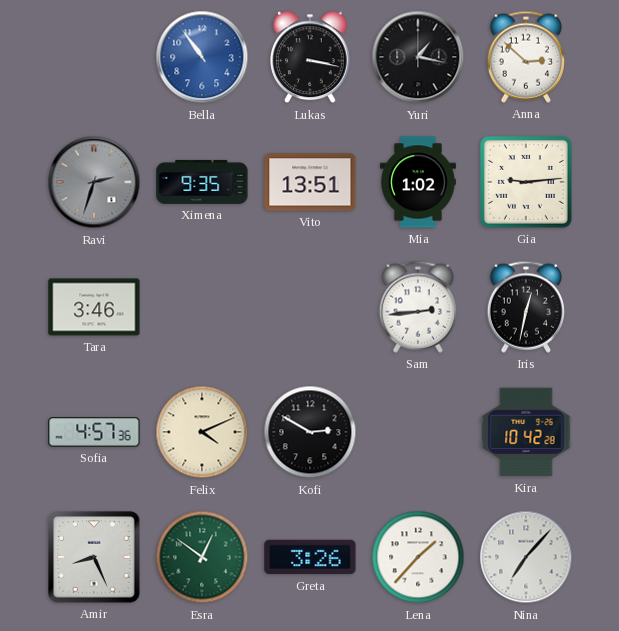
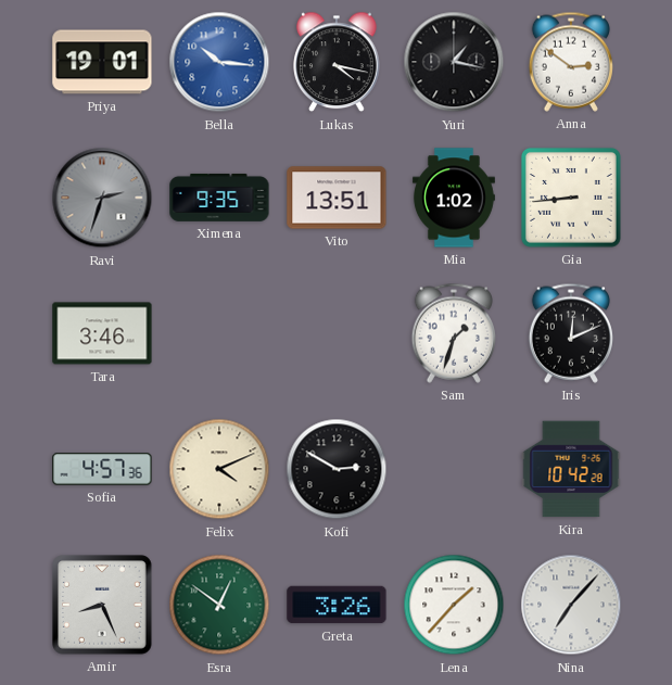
Priya: none -> 19:01 (102, 62)
Bella: 10:54 -> 10:16 (219, 62)
Lukas: 3:17 -> 4:17 (337, 62)
Anna: 2:52 -> 2:51 (571, 62)
Gia: 9:14 -> 8:44 (571, 198)
Sam: 2:44 -> 1:33 (454, 333)
Iris: 12:32 -> 12:11 (571, 333)
